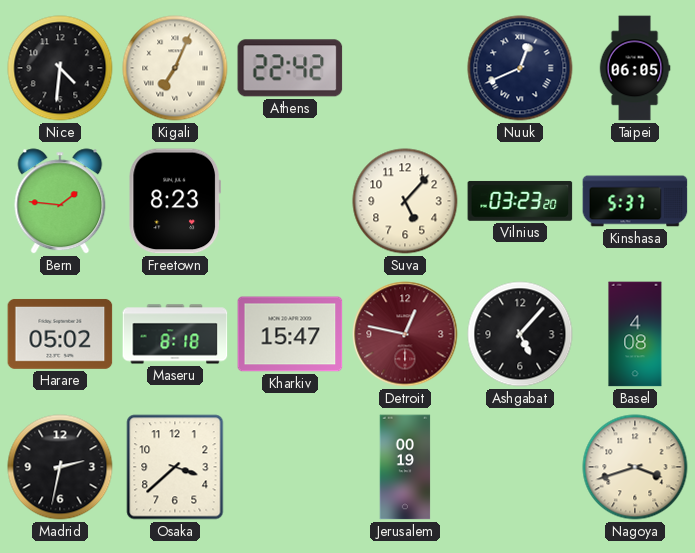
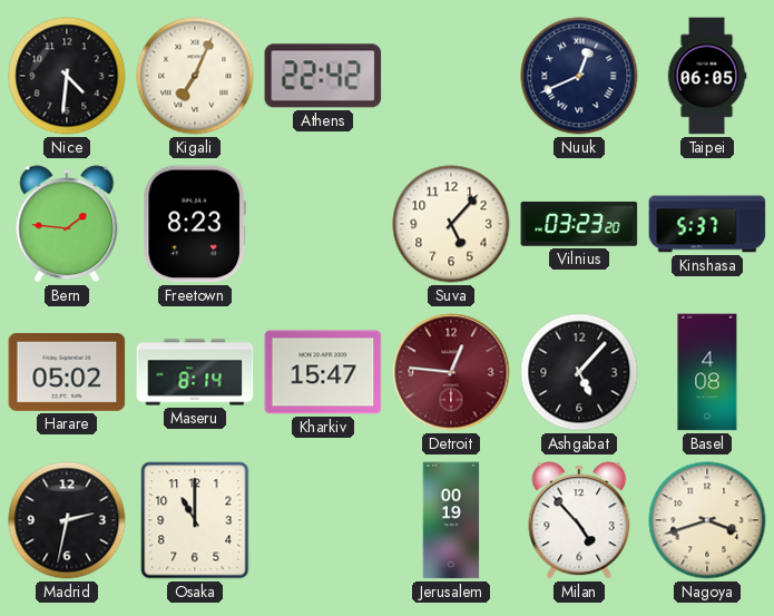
Maseru: 8:18 -> 8:14 (195, 372)
Detroit: 12:47 -> 12:46 (451, 372)
Osaka: 3:38 -> 11:00 (195, 520)
Milan: none -> 4:53 (579, 520)
